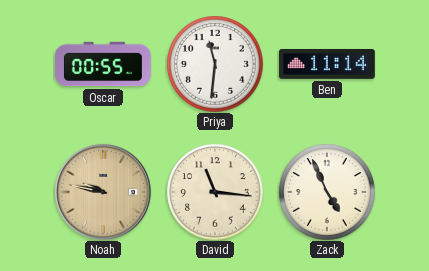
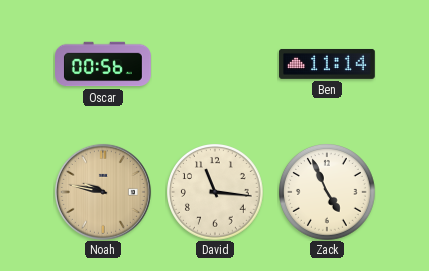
Oscar: 00:55 -> 00:56 (104, 64)
Priya: 11:31 -> none (215, 64)
